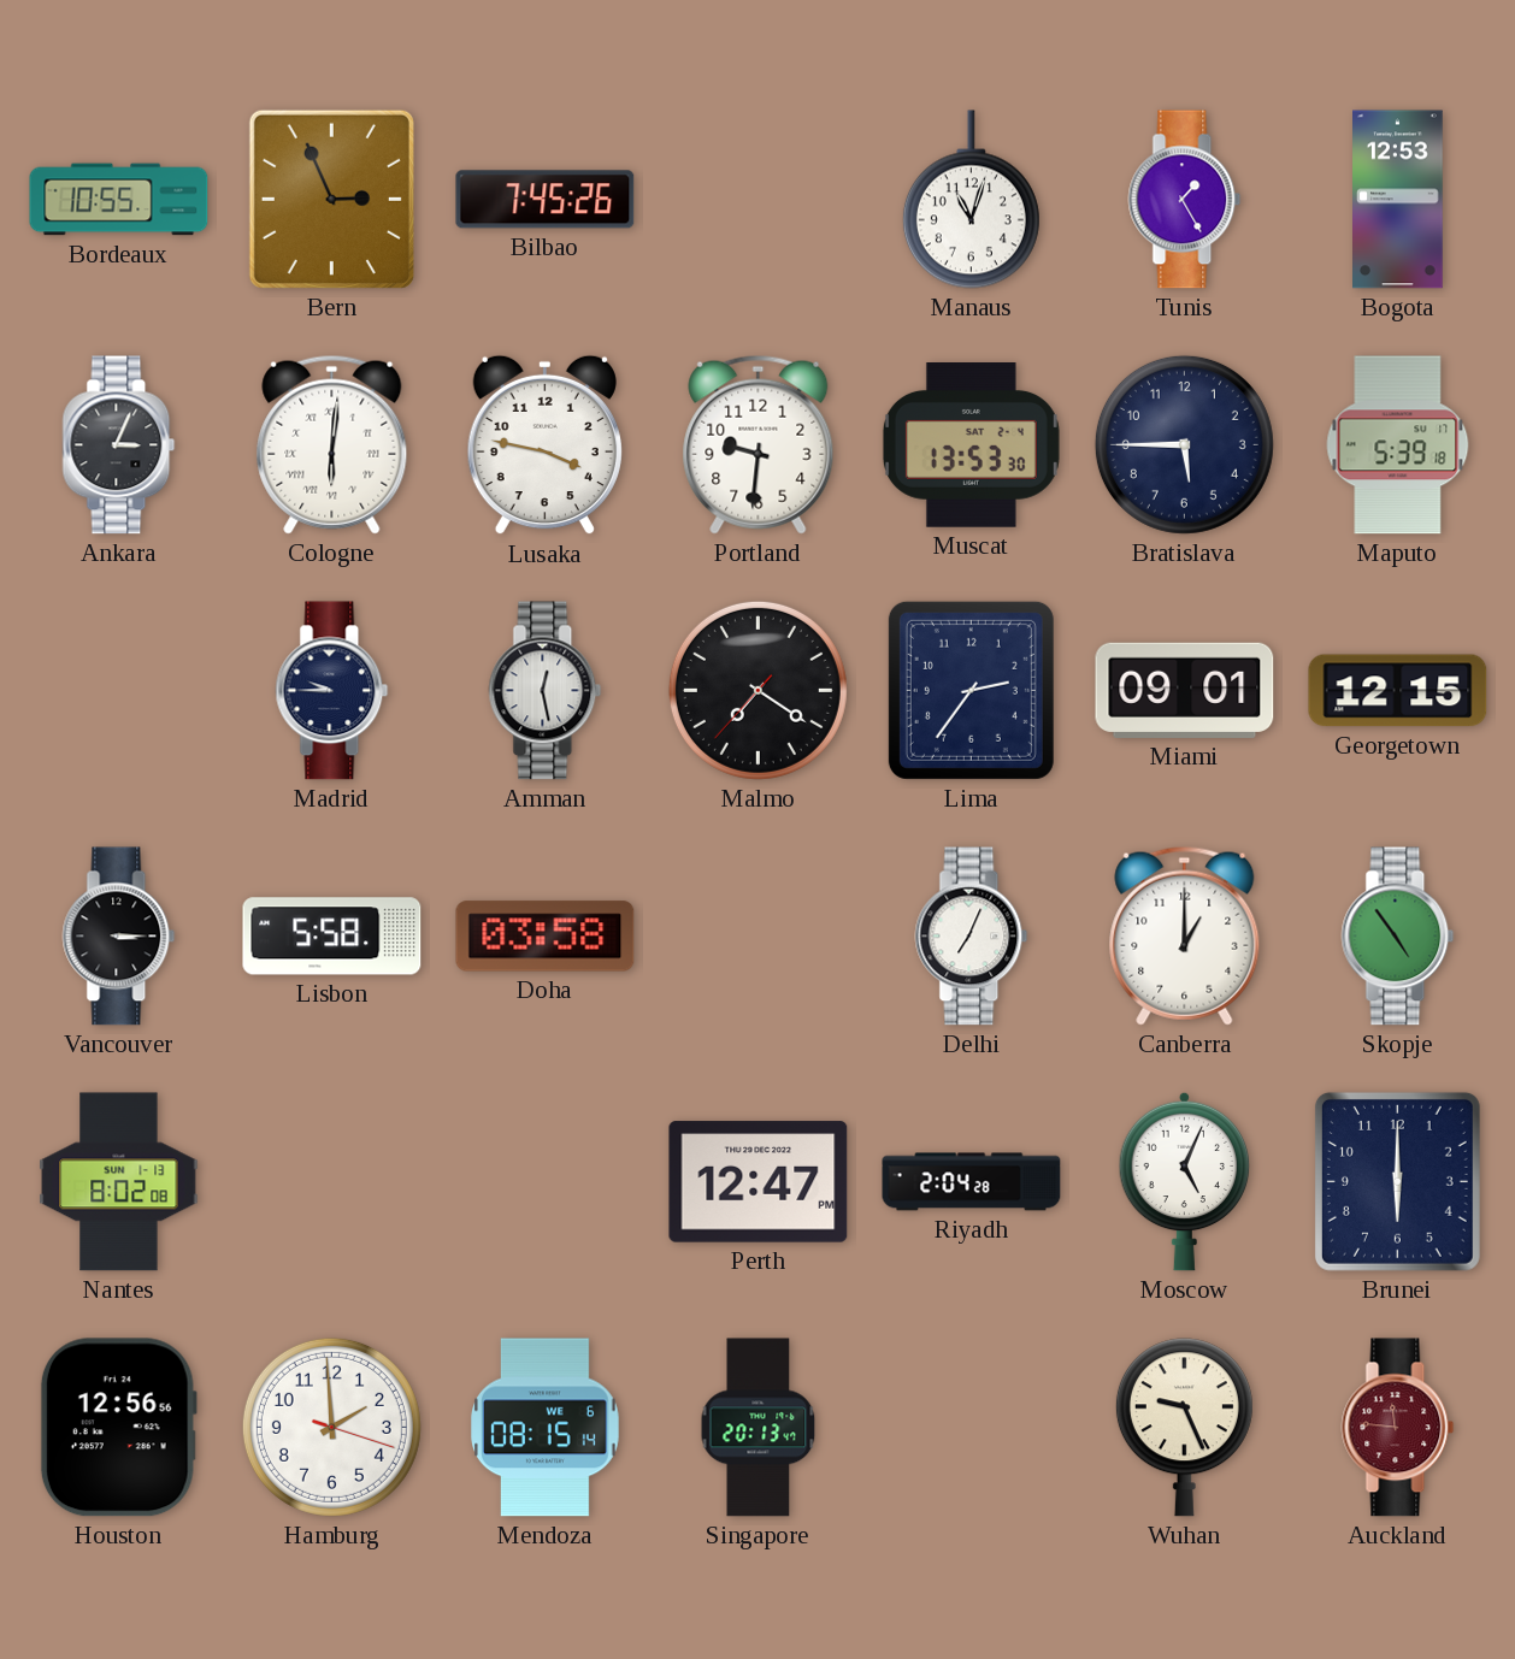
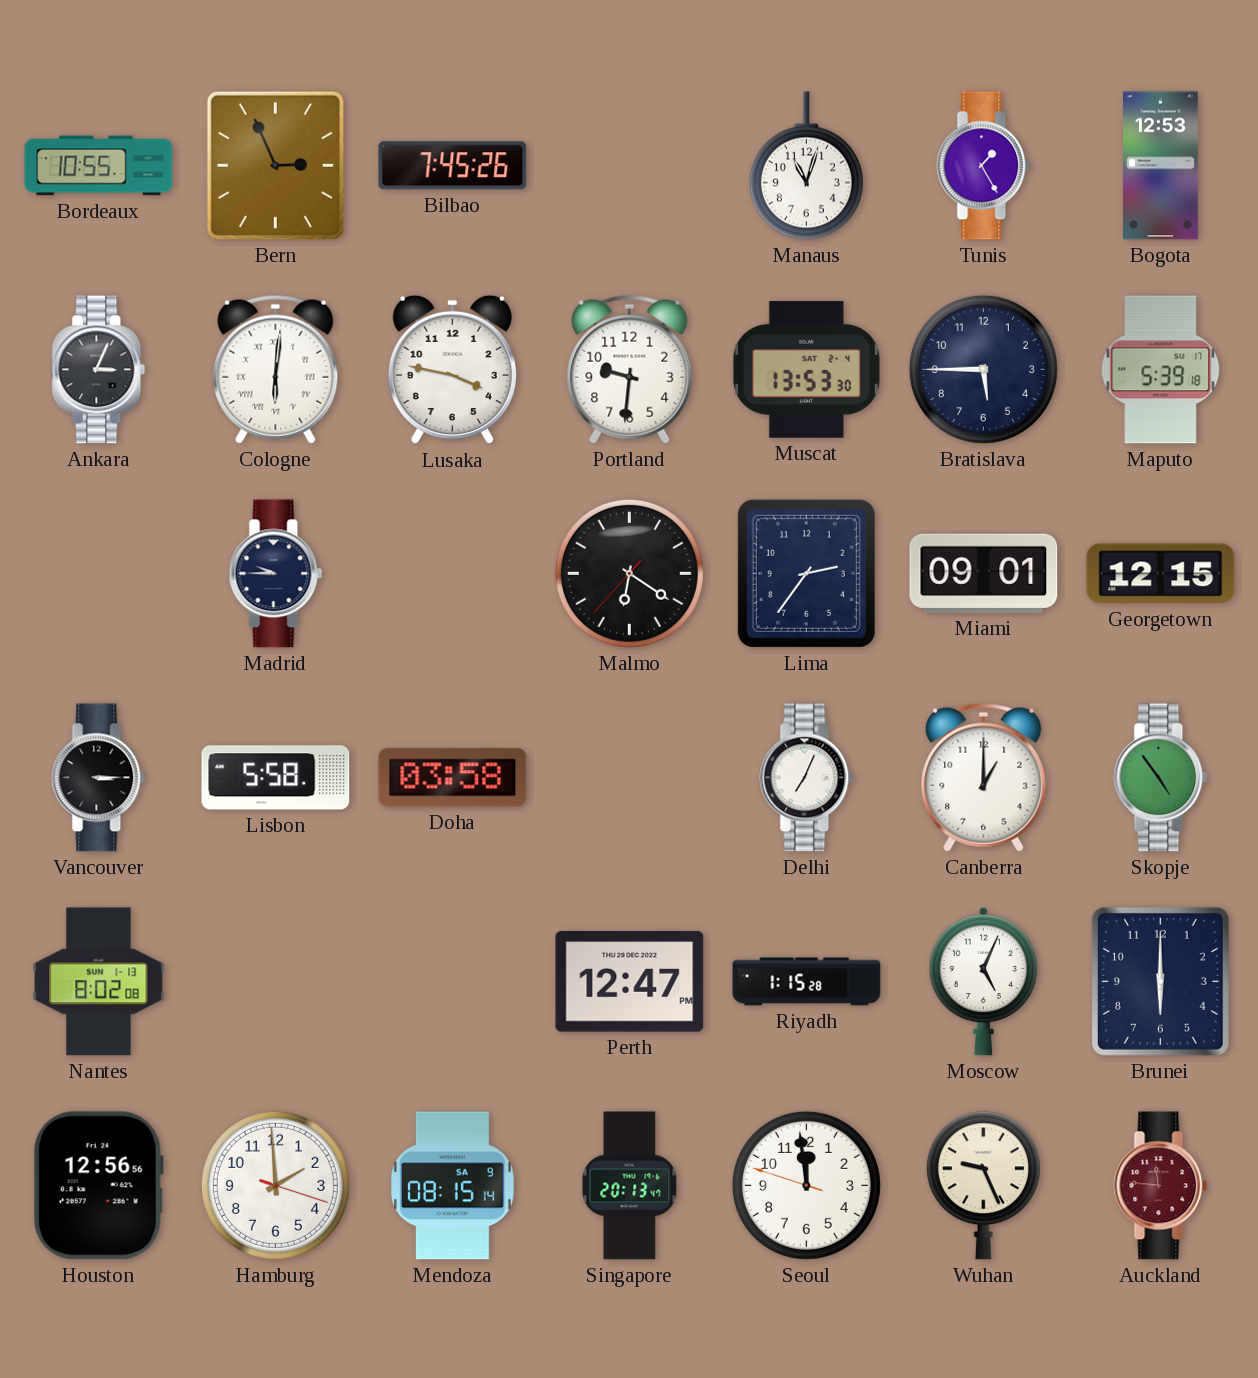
Amman: 12:28 -> none (546, 691)
Malmo: 7:20 -> 6:20 (629, 573)
Riyadh: 2:04 -> 1:15 (807, 982)
Mendoza date: WE 6 -> SA 9 (453, 1186)
Seoul: none -> 11:58 (806, 1185)
